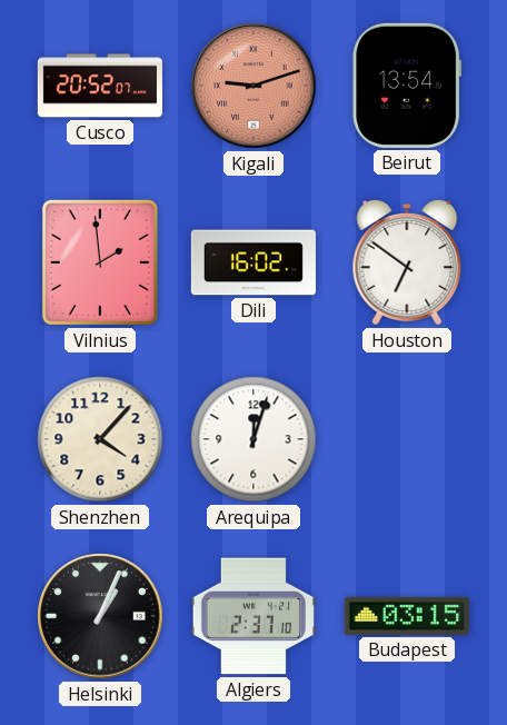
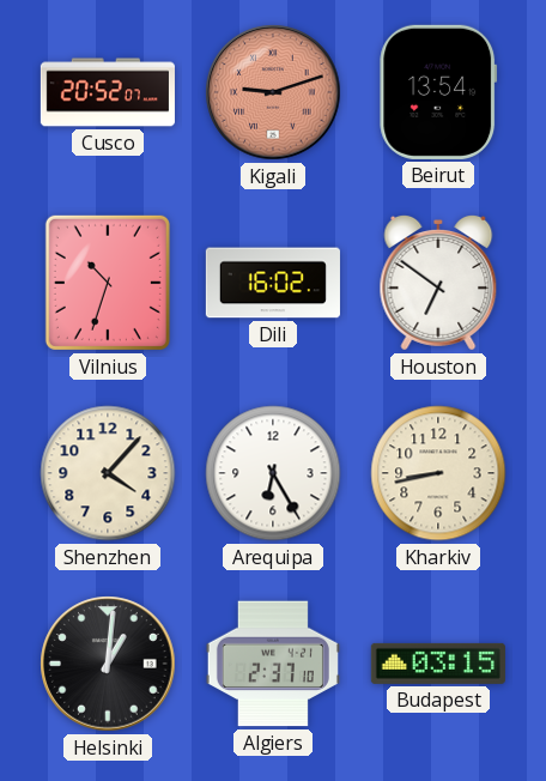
Vilnius: 1:59 -> 10:33 (108, 283)
Arequipa: 12:03 -> 6:25 (273, 473)
Kharkiv: none -> 8:43 (438, 473)
Helsinki: 1:04 -> 1:01 (108, 664)
